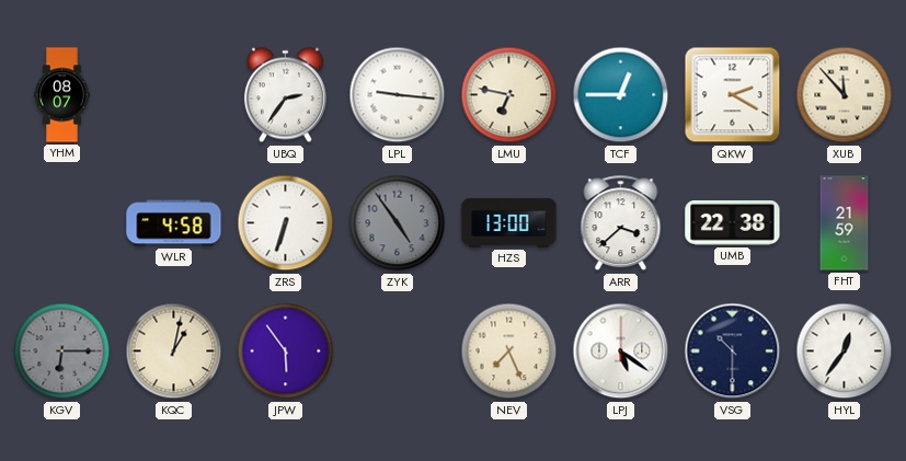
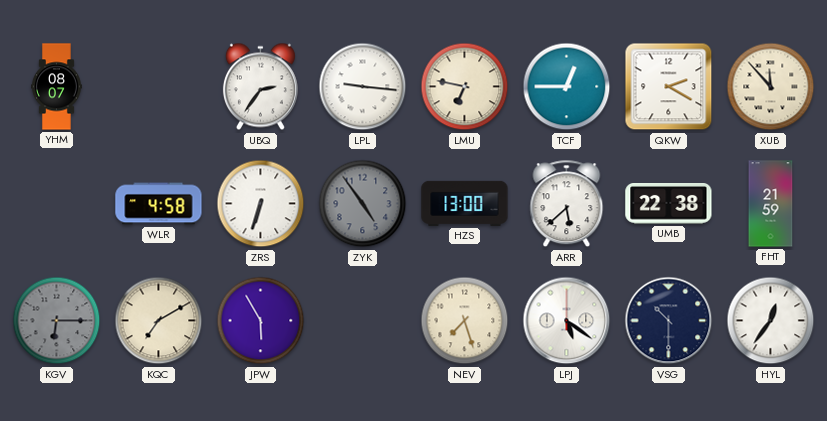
ARR: 3:38 -> 5:38 (567, 204)
KQC: 1:02 -> 7:10 (159, 321)
JPW: 5:54 -> 5:55 (261, 321)
NEV: 7:26 -> 7:27 (465, 321)
